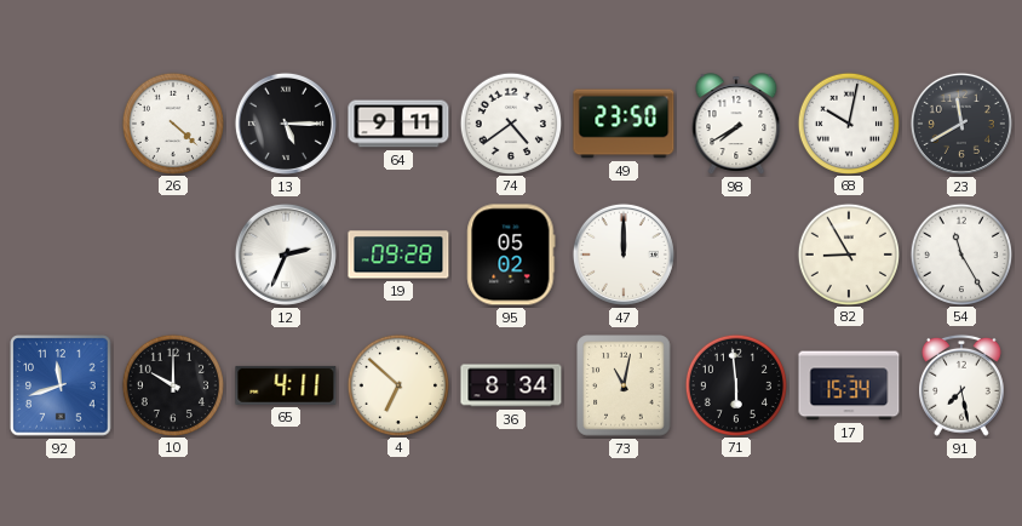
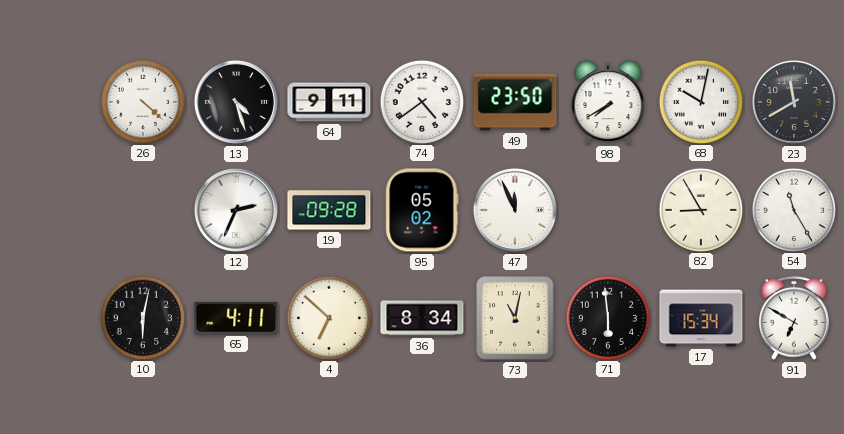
13: 5:15 -> 4:27 (236, 102)
47: 12:00 -> 11:56 (515, 210)
92: 11:42 -> none (61, 385)
10: 10:00 -> 6:02 (142, 317)
91: 7:28 -> 6:50 (795, 318)
